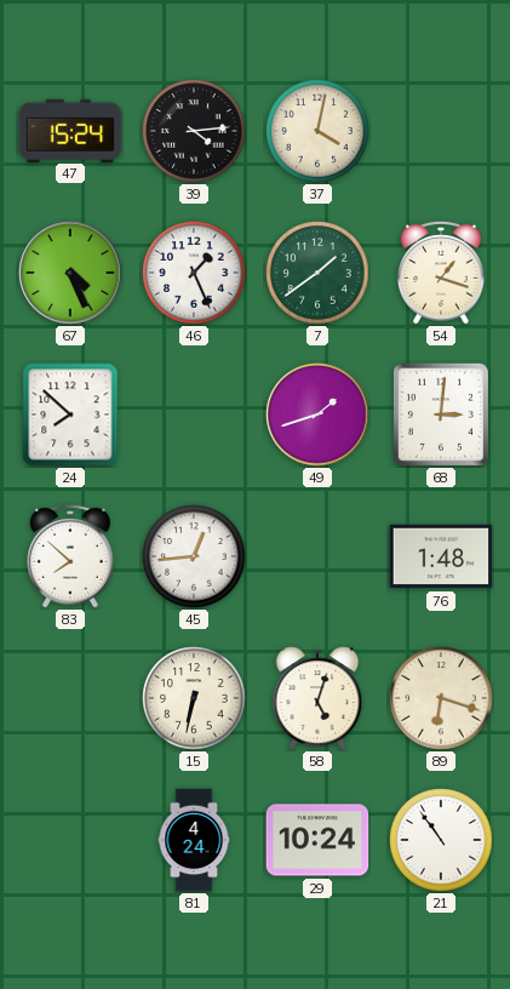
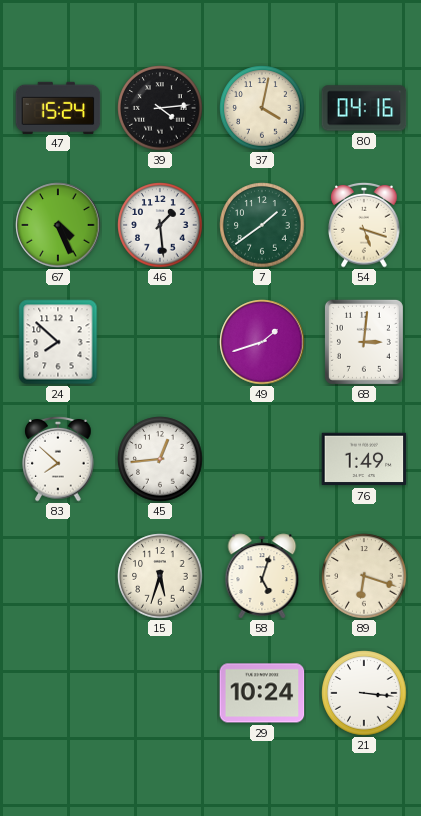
80: none -> 04:16 (364, 108)
46: 1:26 -> 1:29 (160, 225)
54: 1:18 -> 5:18 (364, 225)
76: 1:48 -> 1:49 (364, 459)
15: 6:32 -> 5:33 (160, 576)
81: 4:24 -> none (194, 840)
21: 10:54 -> 3:16 (364, 693)
